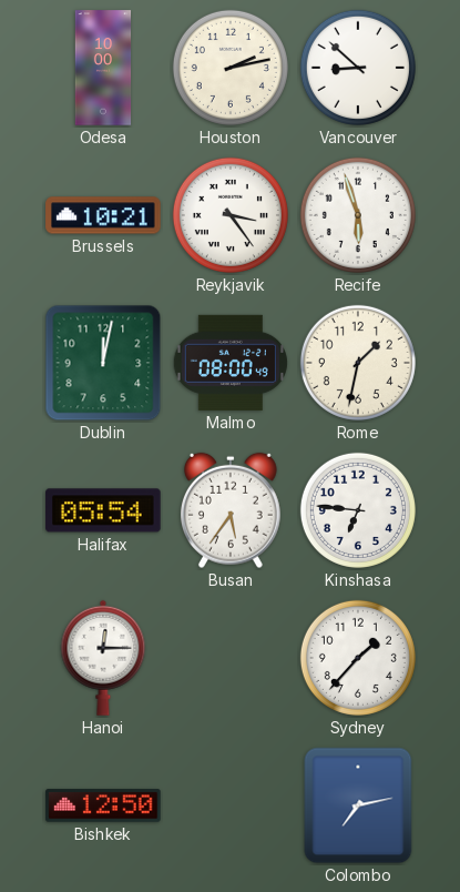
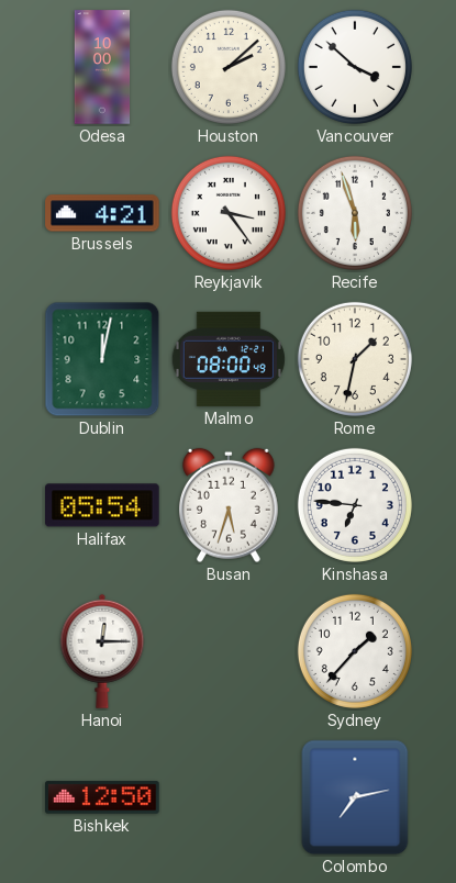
Houston: 2:13 -> 2:08 (229, 67)
Vancouver: 8:52 -> 3:52 (355, 67)
Brussels: 10:21 -> 4:21 (102, 213)
Busan: 5:36 -> 5:33 (229, 505)
